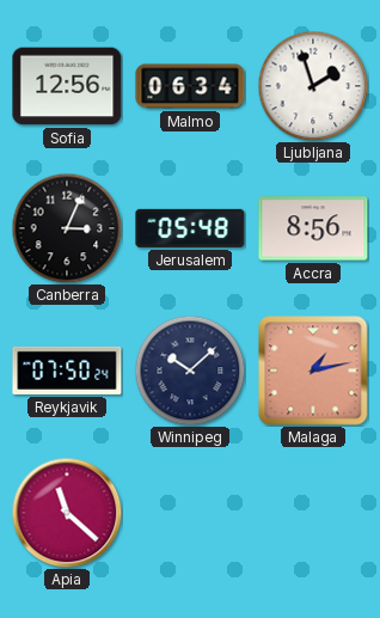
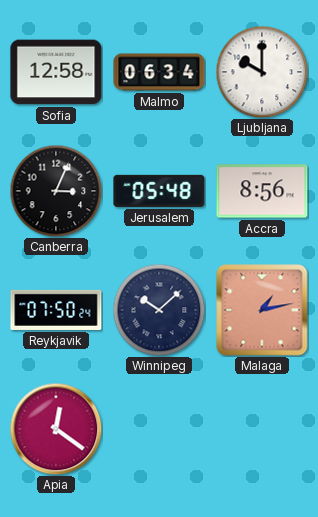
Sofia: 12:56 -> 12:58 (56, 72)
Ljubljana: 1:57 -> 10:00 (262, 72)
Apia: 11:22 -> 12:21 (56, 429)
